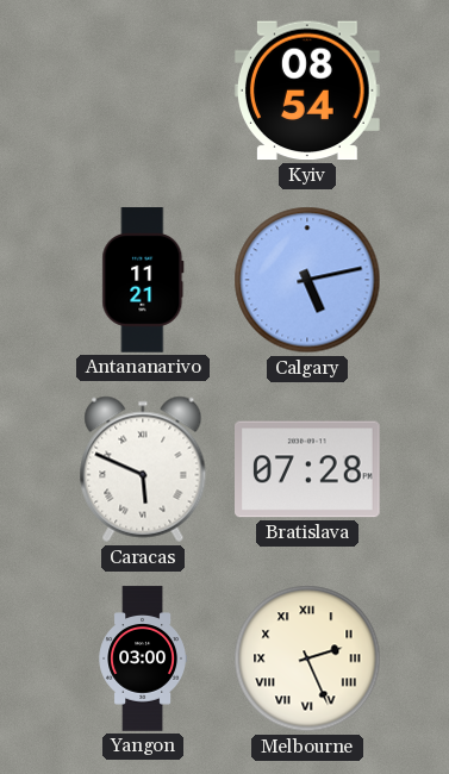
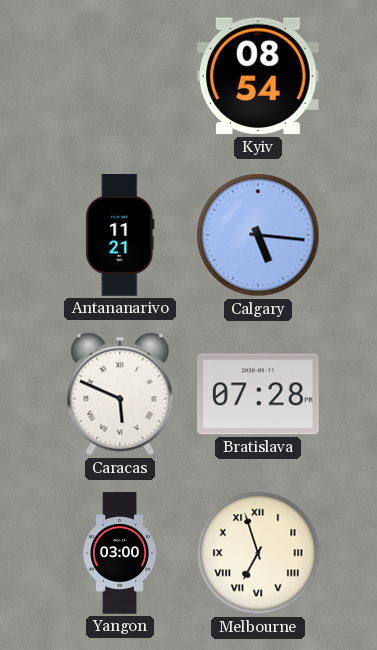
Calgary: 5:13 -> 5:16 (258, 235)
Melbourne: 2:26 -> 6:57 (258, 553)
